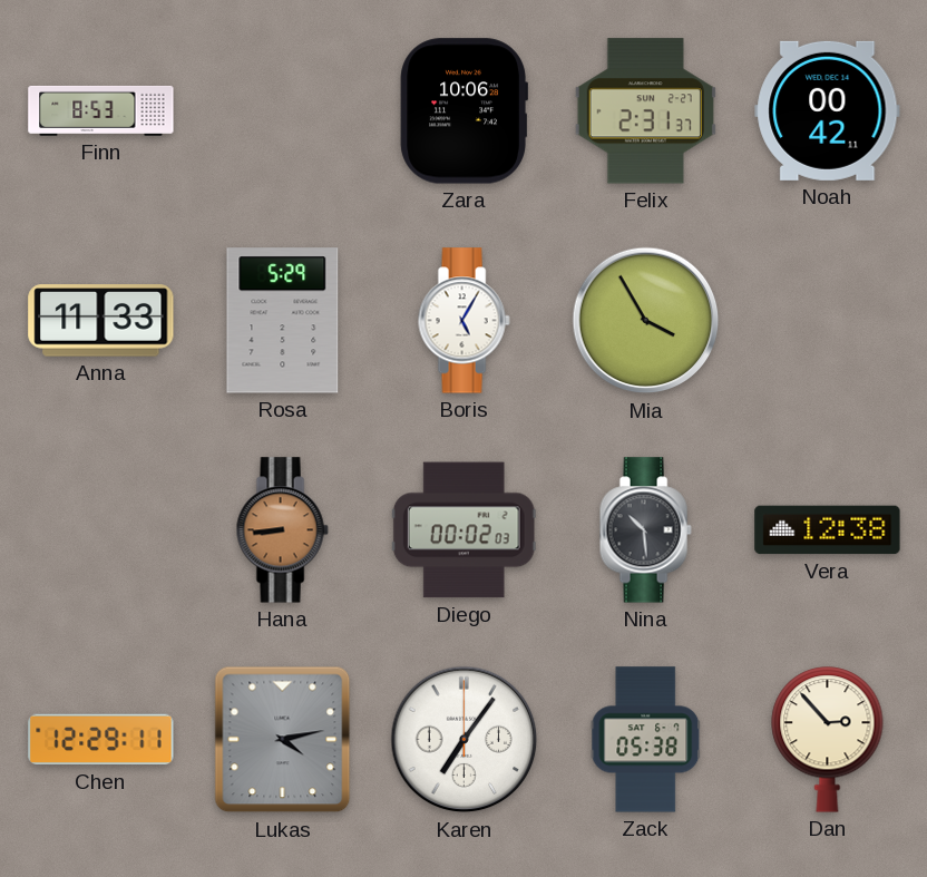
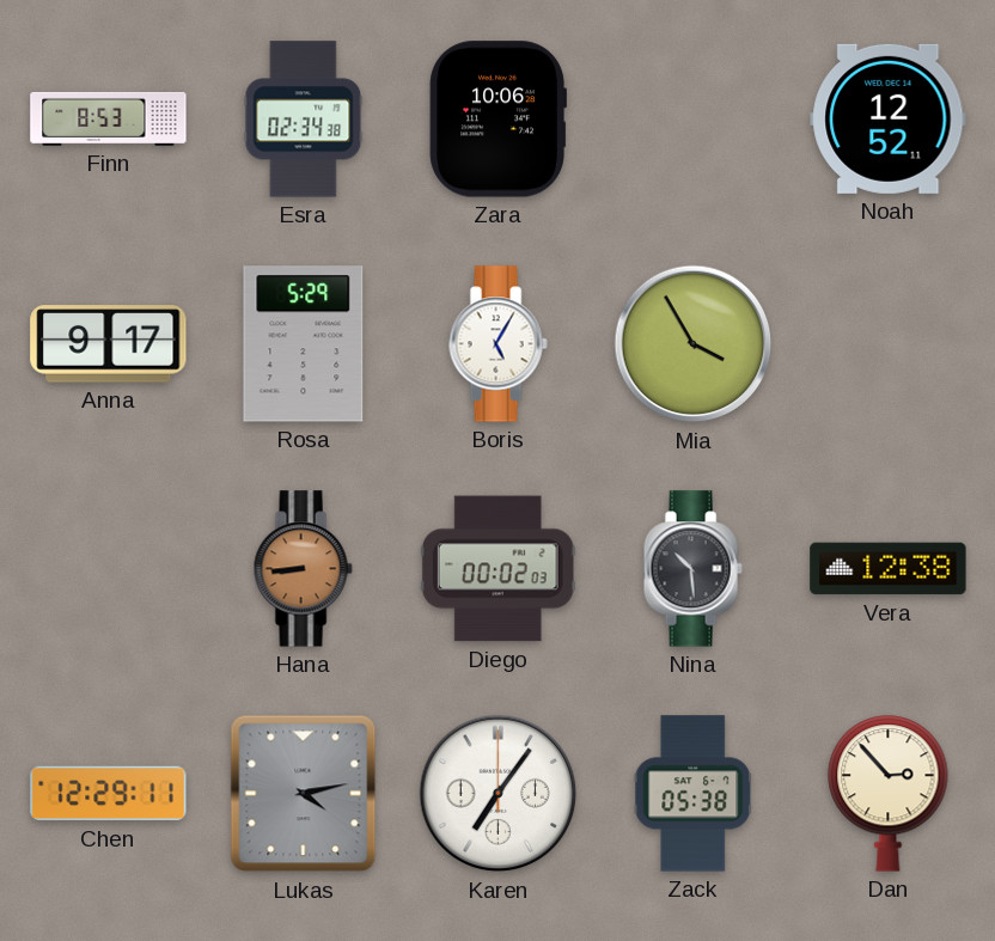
Esra: none -> 02:34 (304, 120)
Felix: 2:31 -> none (645, 111)
Noah: 00:42 -> 12:52 (889, 118)
Anna: 11:33 -> 9:17 (109, 344)
